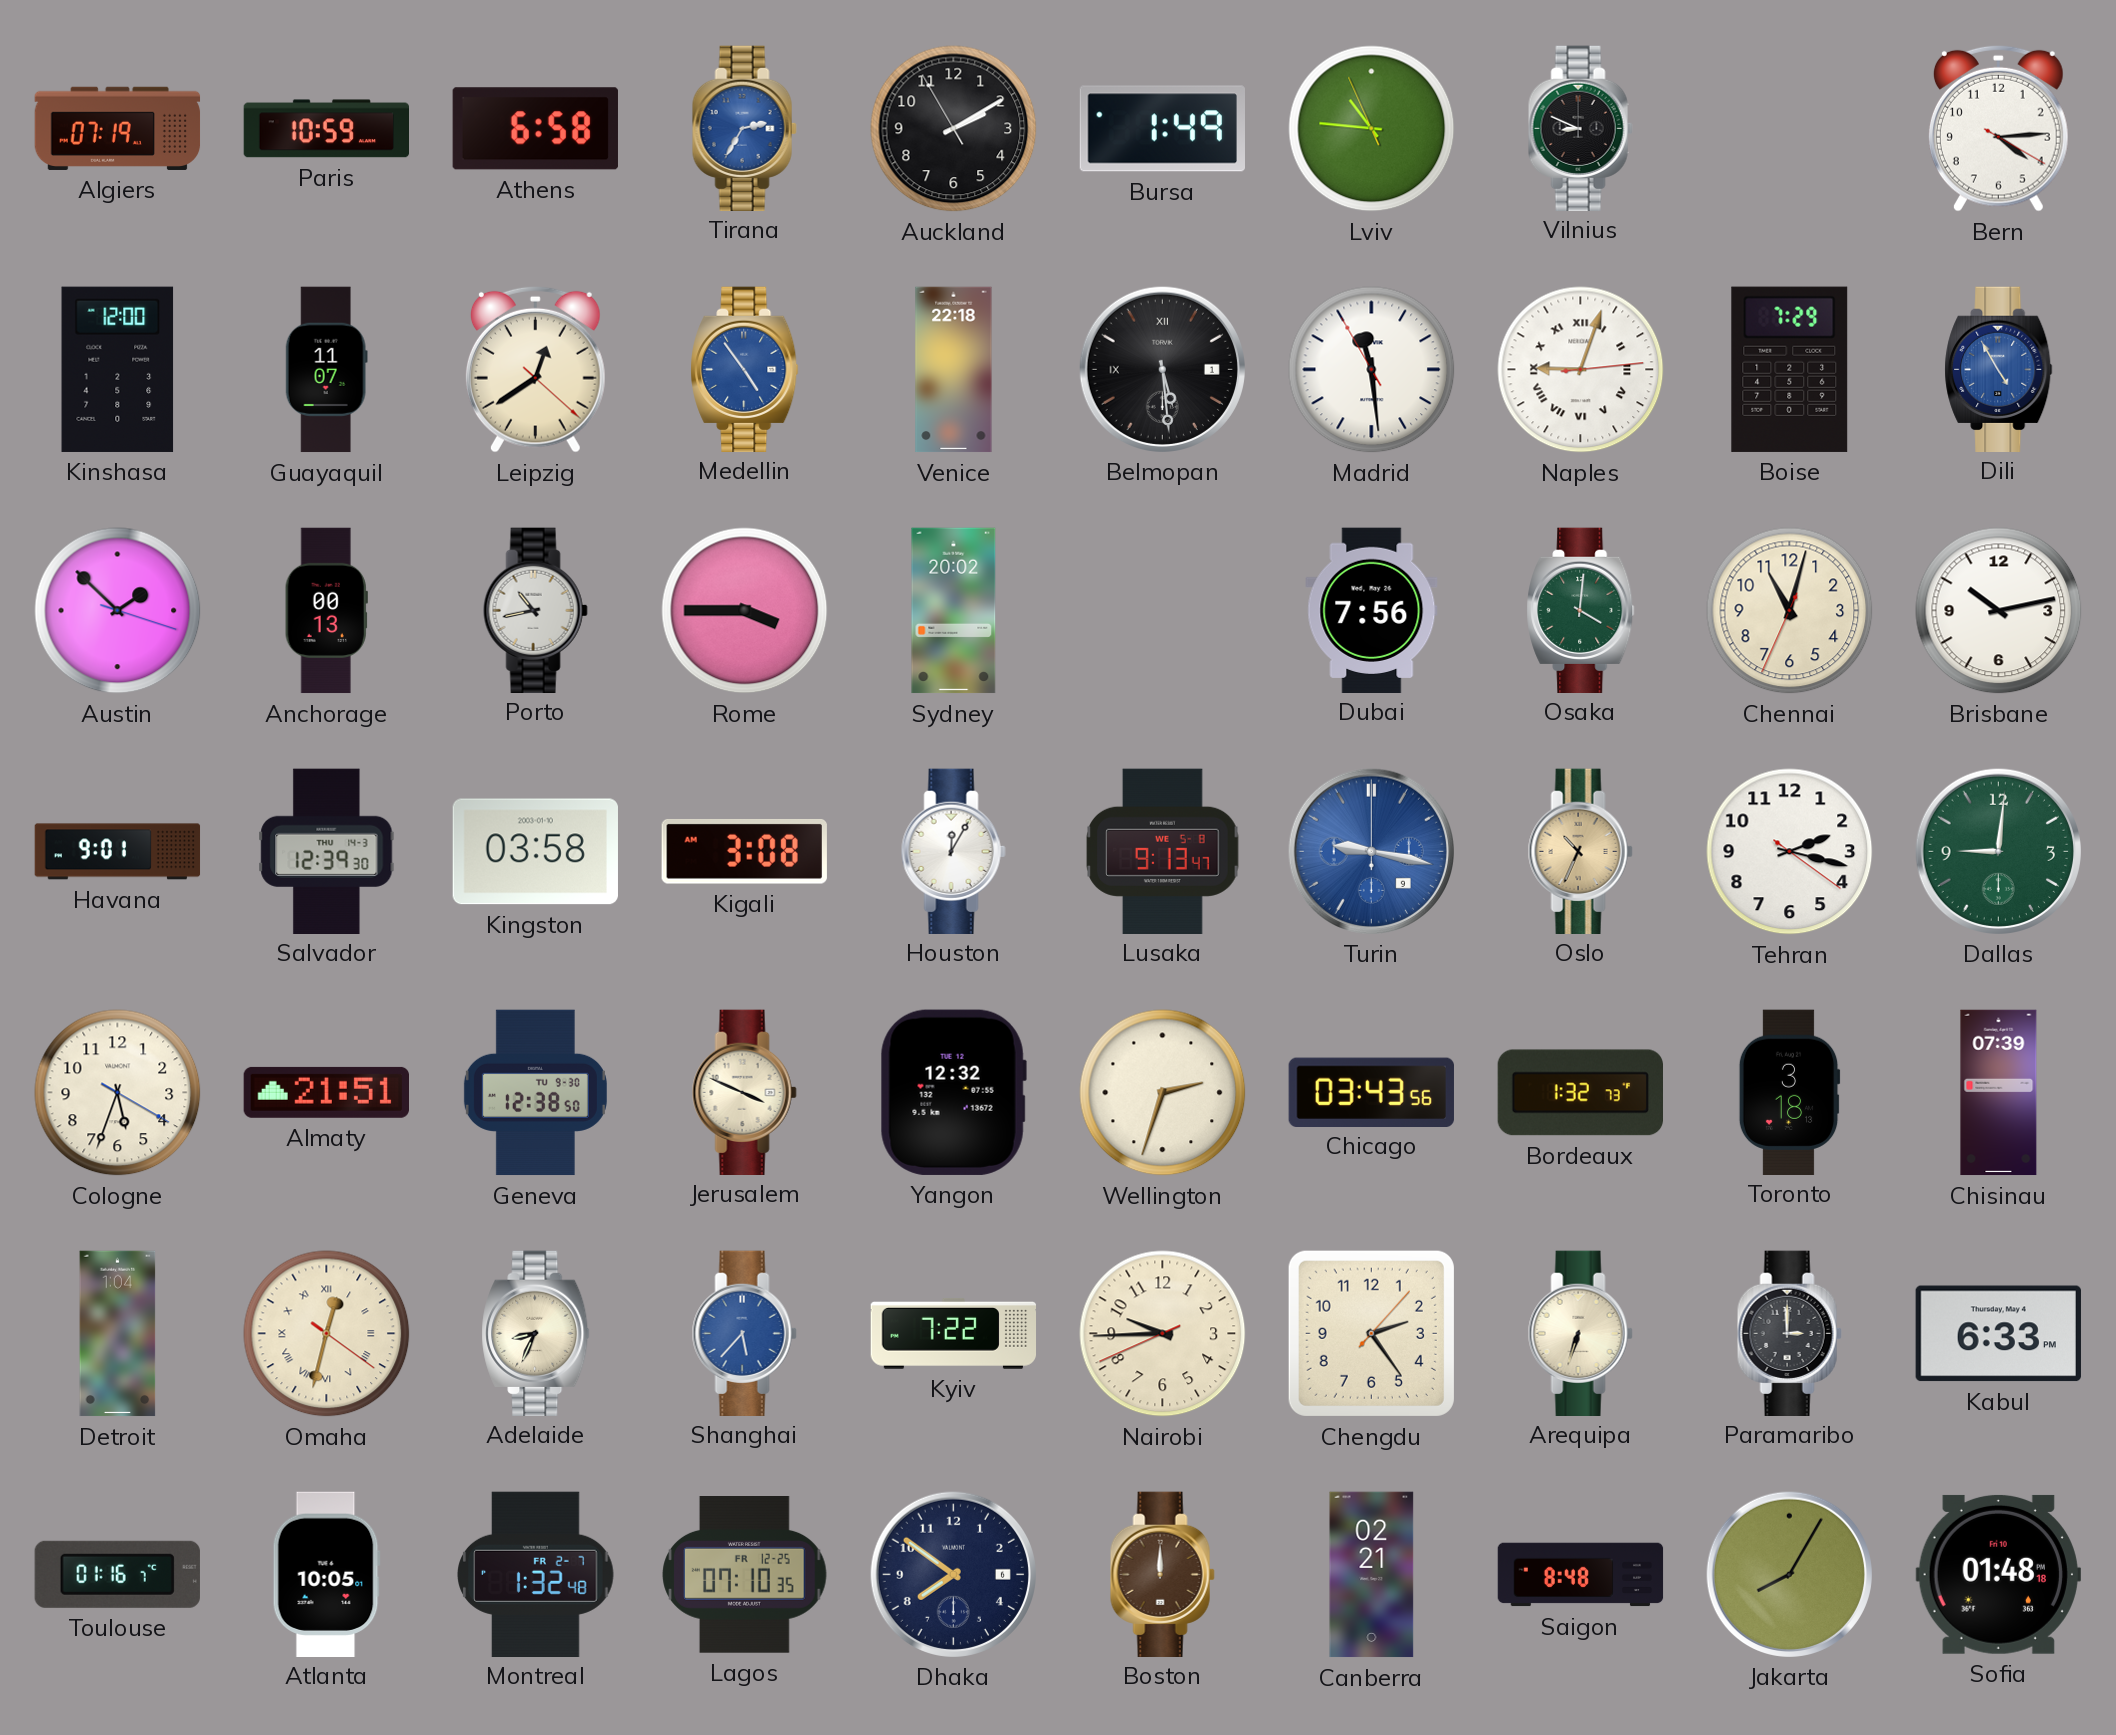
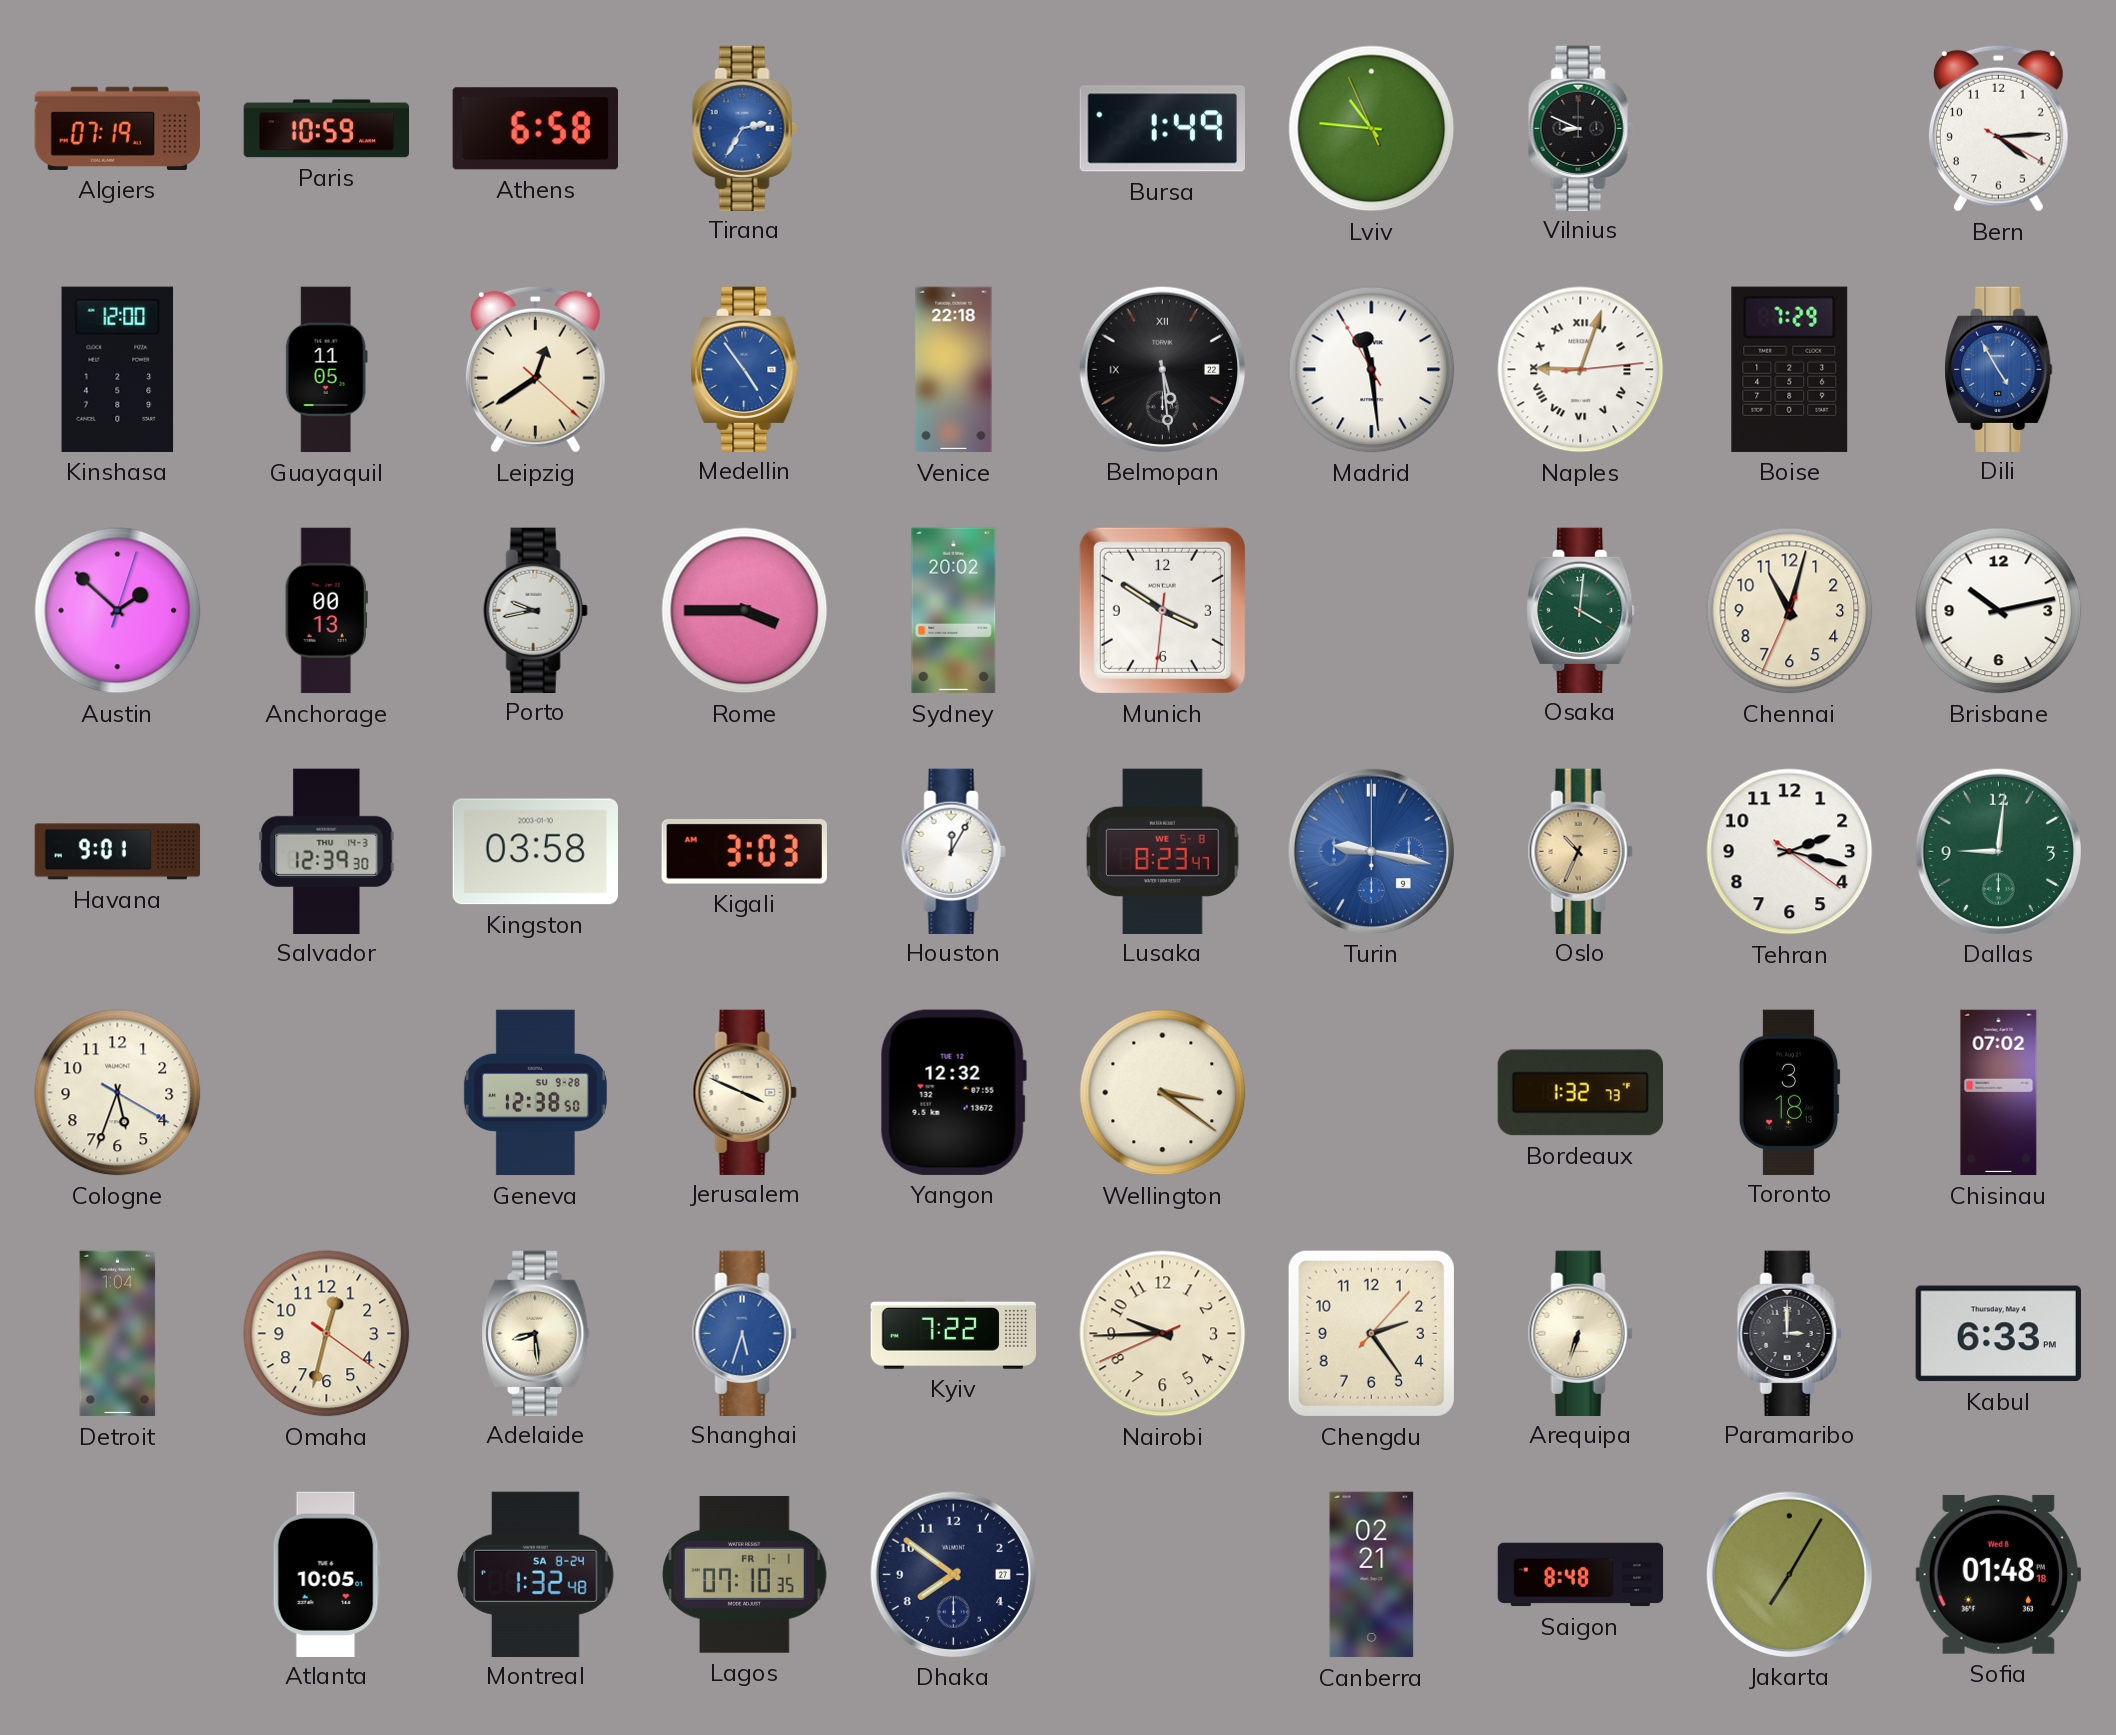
Auckland: 2:09 -> none (954, 129)
Guayaquil: 11:07 -> 11:05 (326, 370)
Belmopan date: 1 -> 22 (1162, 369)
Austin: 1:52:18 -> 1:52:03 (118, 611)
Porto: 10:43 -> 9:43 (535, 610)
Munich: none -> 3:50 (1162, 610)
Dubai: 7:56 -> none (1372, 610)
Kigali: 3:08 -> 3:03 (744, 851)
Lusaka: 9:13 -> 8:23 (1163, 851)
Almaty: 21:51 -> none (326, 1092)
Geneva date: TU 9-30 -> SU 9-28 (535, 1093)
Wellington: 2:33 -> 3:21 (1163, 1093)
Chicago: 03:43 -> none (1371, 1092)
Chisinau: 07:39 -> 07:02 (1999, 1093)
Omaha numerals: Roman -> Arabic (327, 1334)
Adelaide: 8:34 -> 8:29 (536, 1333)
Shanghai: 5:37 -> 5:33 (744, 1333)
Toulouse: 01:16 -> none (117, 1574)
Montreal date: FR 2-7 -> SA 8-24 (536, 1574)
Lagos date: FR 12-25 -> FR 1-1 (745, 1575)
Dhaka date: 6 -> 27 (953, 1574)
Boston: 12:00 -> none (1162, 1574)
Jakarta: 8:05 -> 7:05 (1789, 1574)
Sofia date: Fri 10 -> Wed 8 (1998, 1574)
